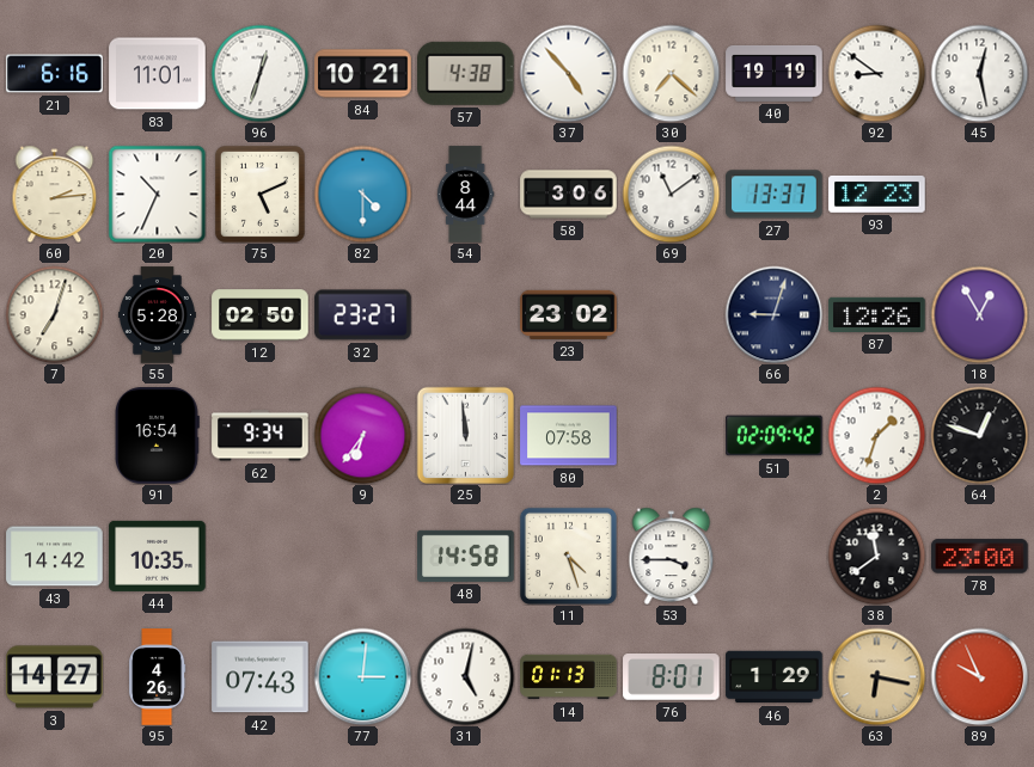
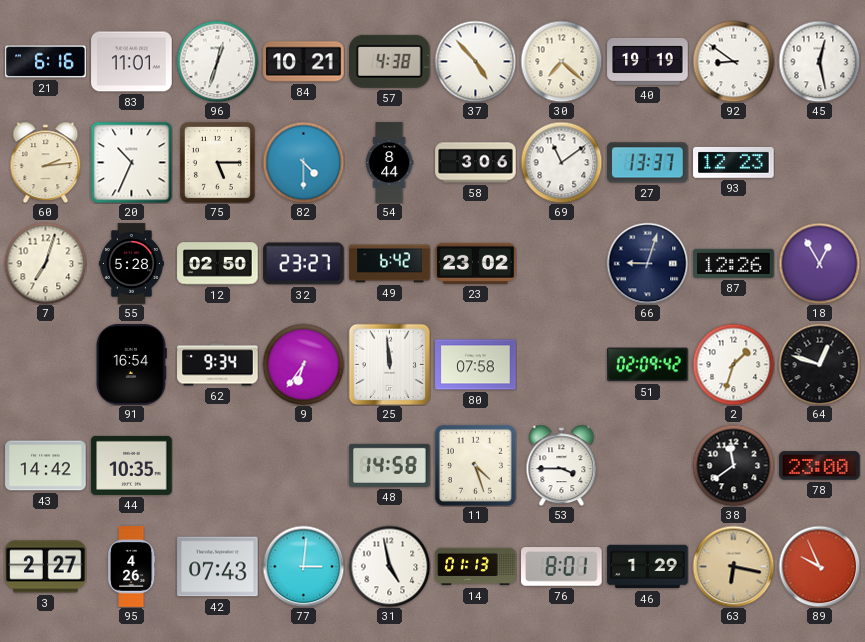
75: 5:11 -> 5:15 (217, 162)
49: none -> 6:42 (390, 264)
3: 14:27 -> 2:27 (46, 567)
31: 5:02 -> 4:58 (389, 566)
